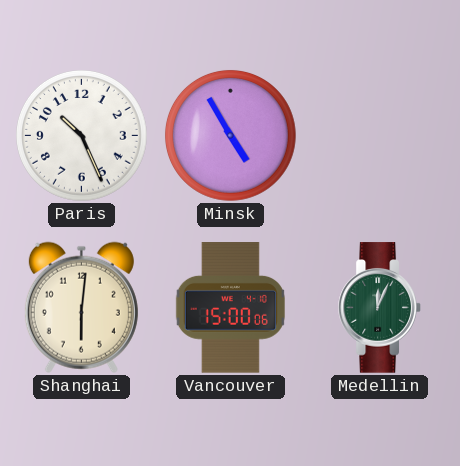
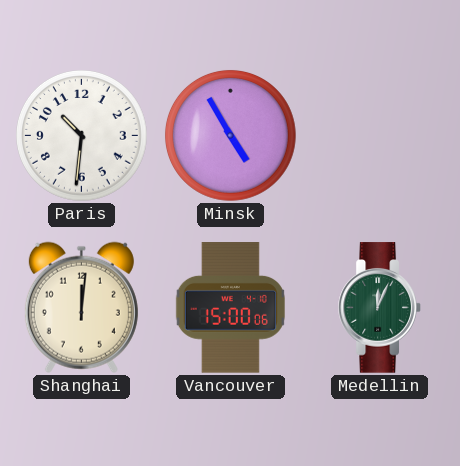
Paris: 10:26 -> 10:31 (81, 135)
Shanghai: 6:01 -> 12:01 (81, 307)
